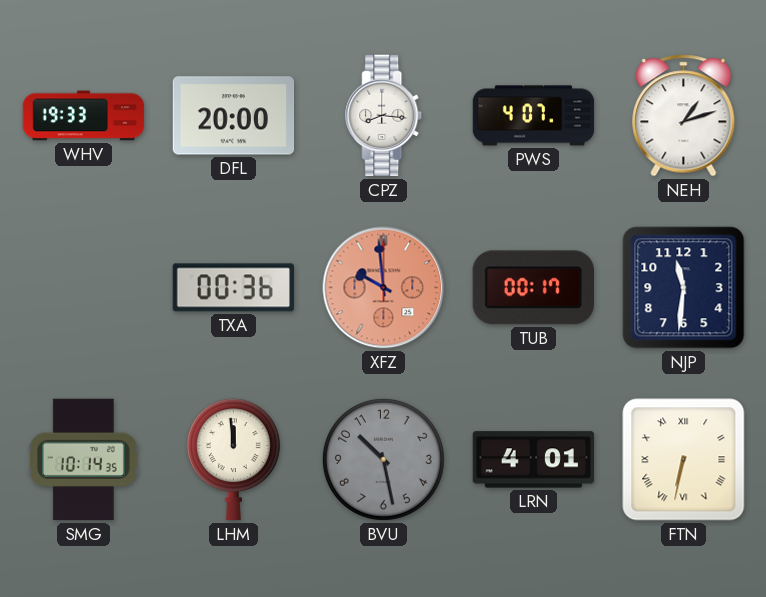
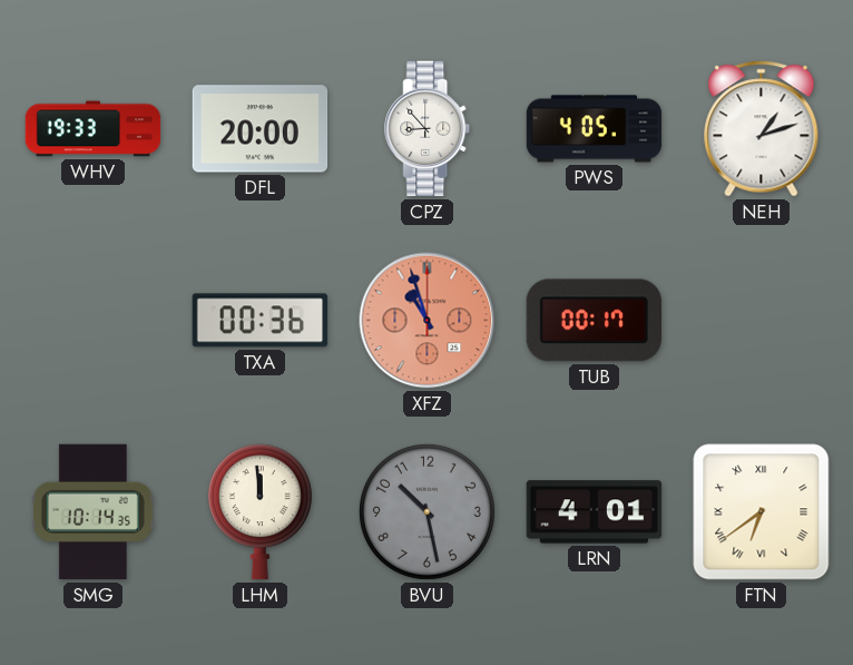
CPZ: 8:16 -> 8:53 (428, 129)
PWS: 4:07 -> 4:05 (595, 129)
XFZ: 9:59 -> 10:57 (428, 321)
NJP: 11:31 -> none (684, 288)
FTN: 6:32 -> 6:39 (762, 512)
